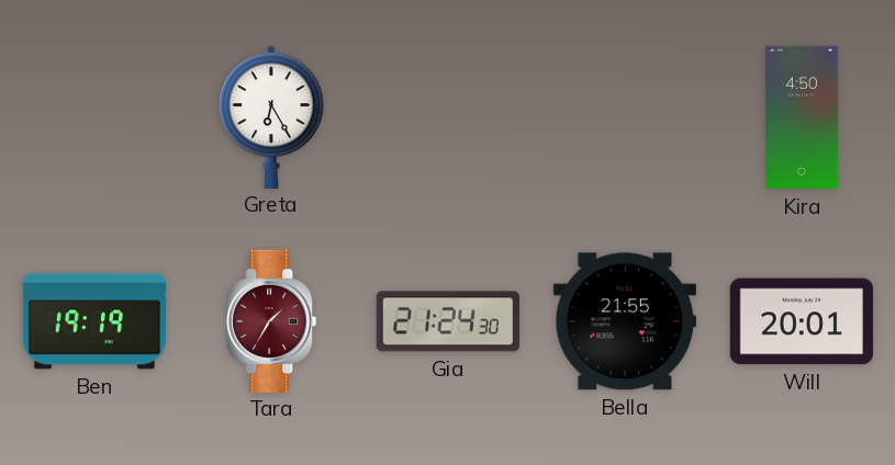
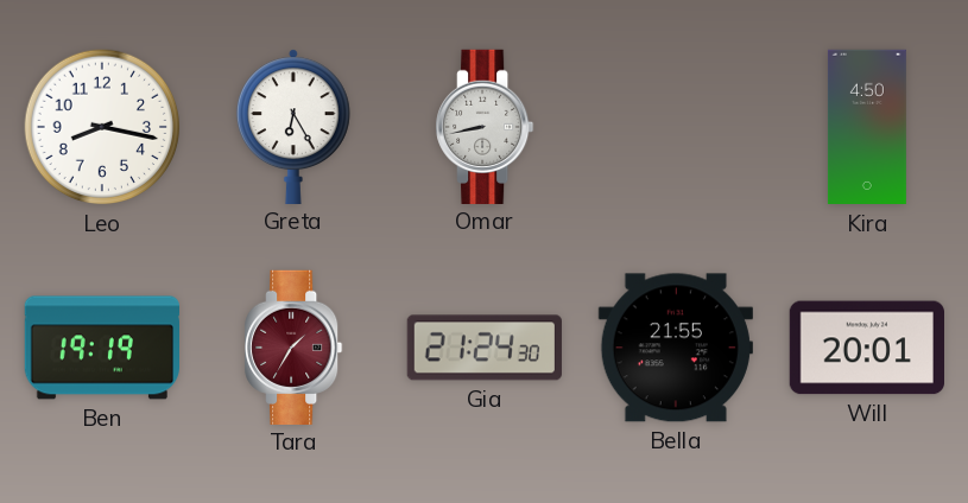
Leo: none -> 8:17 (102, 127)
Omar: none -> 8:43 (486, 126)
